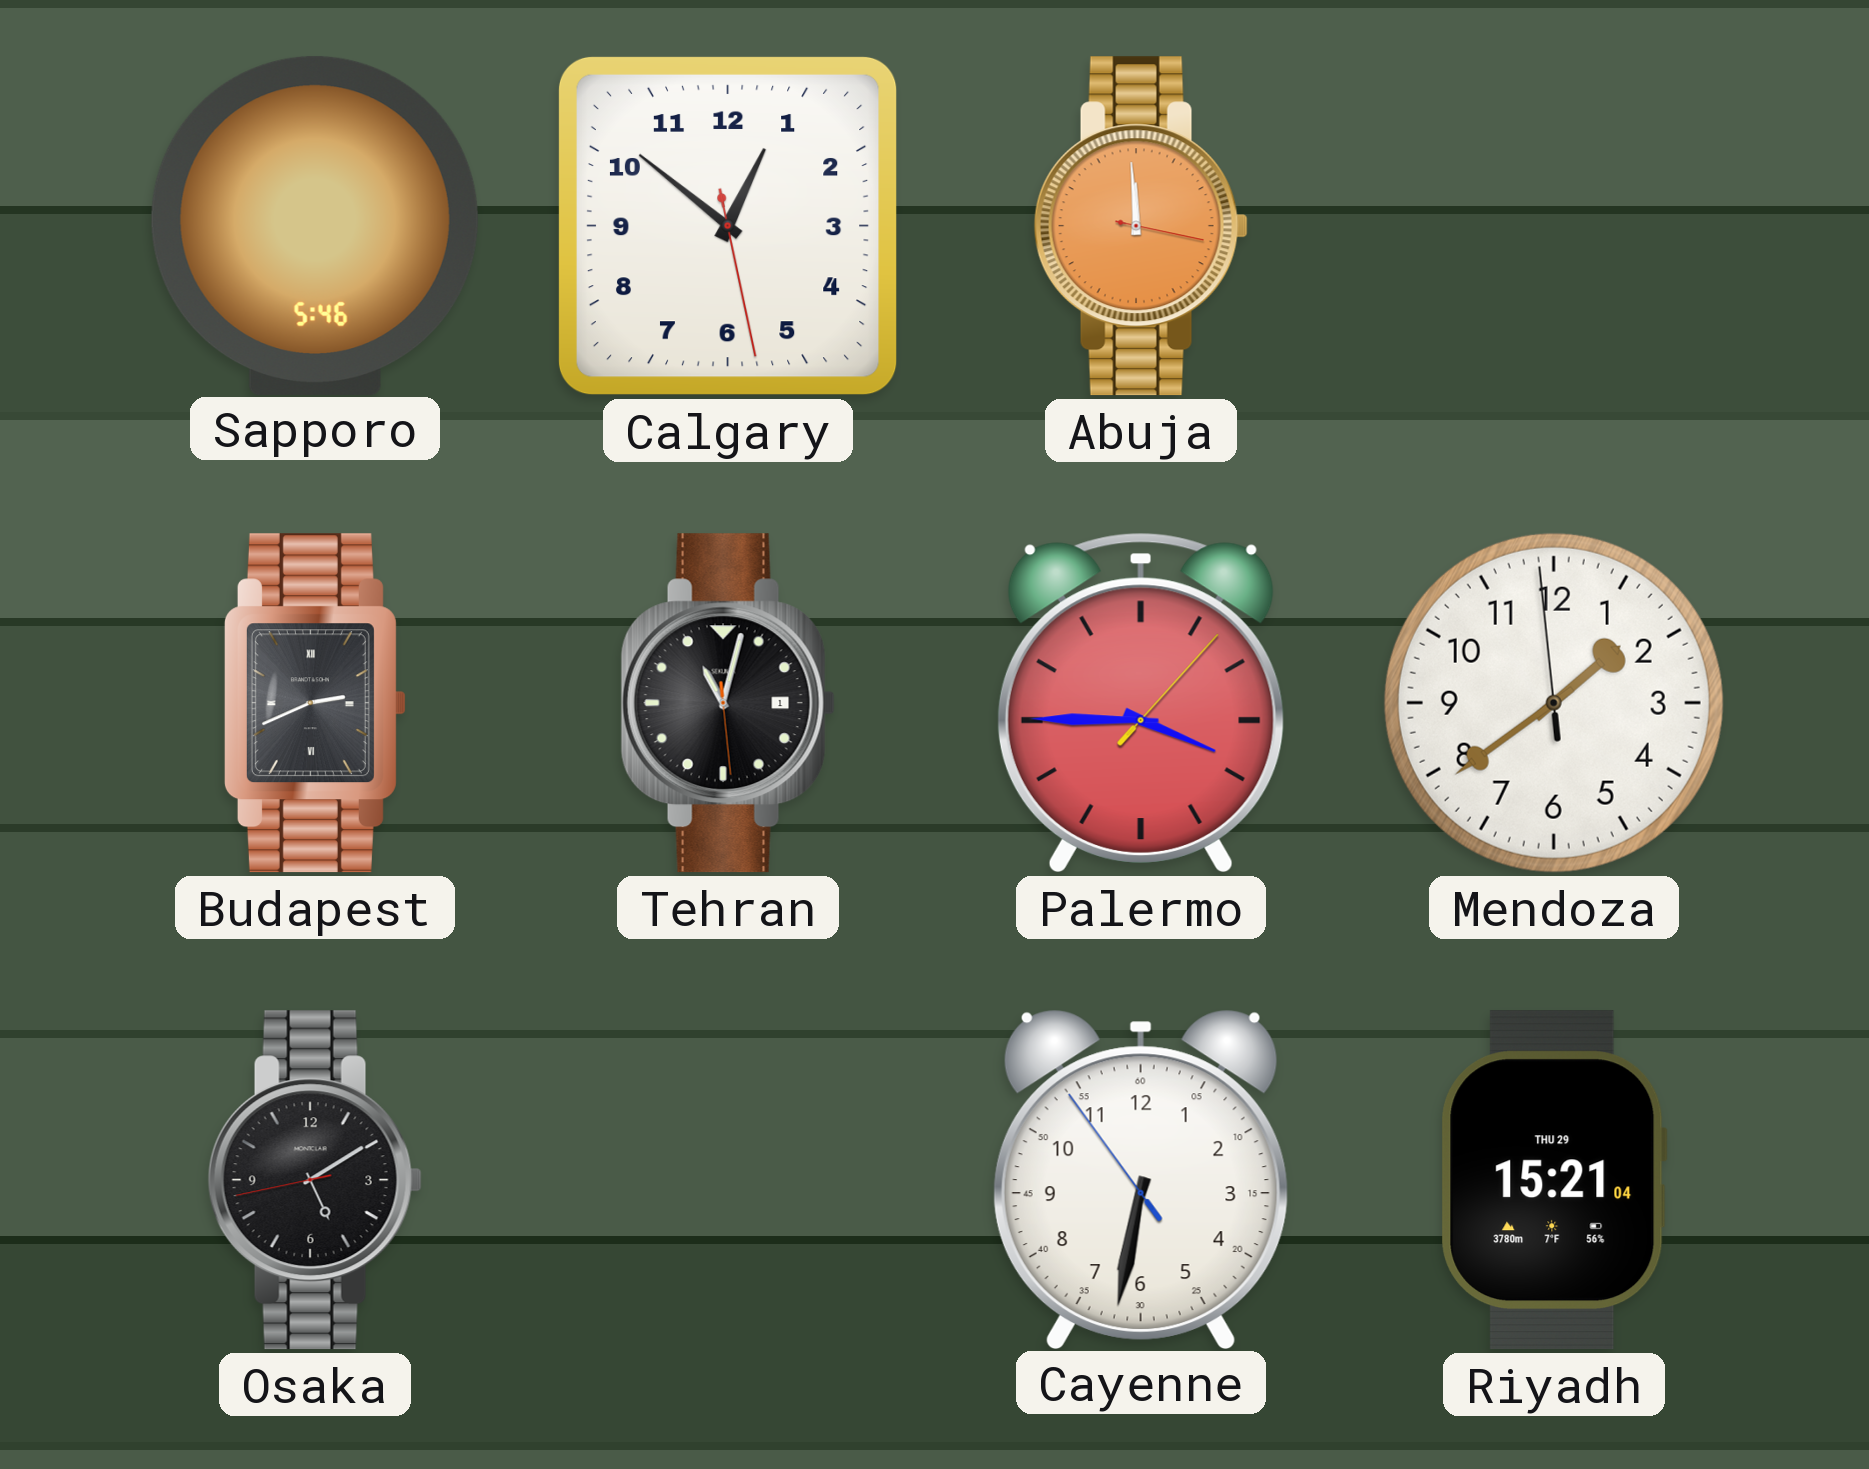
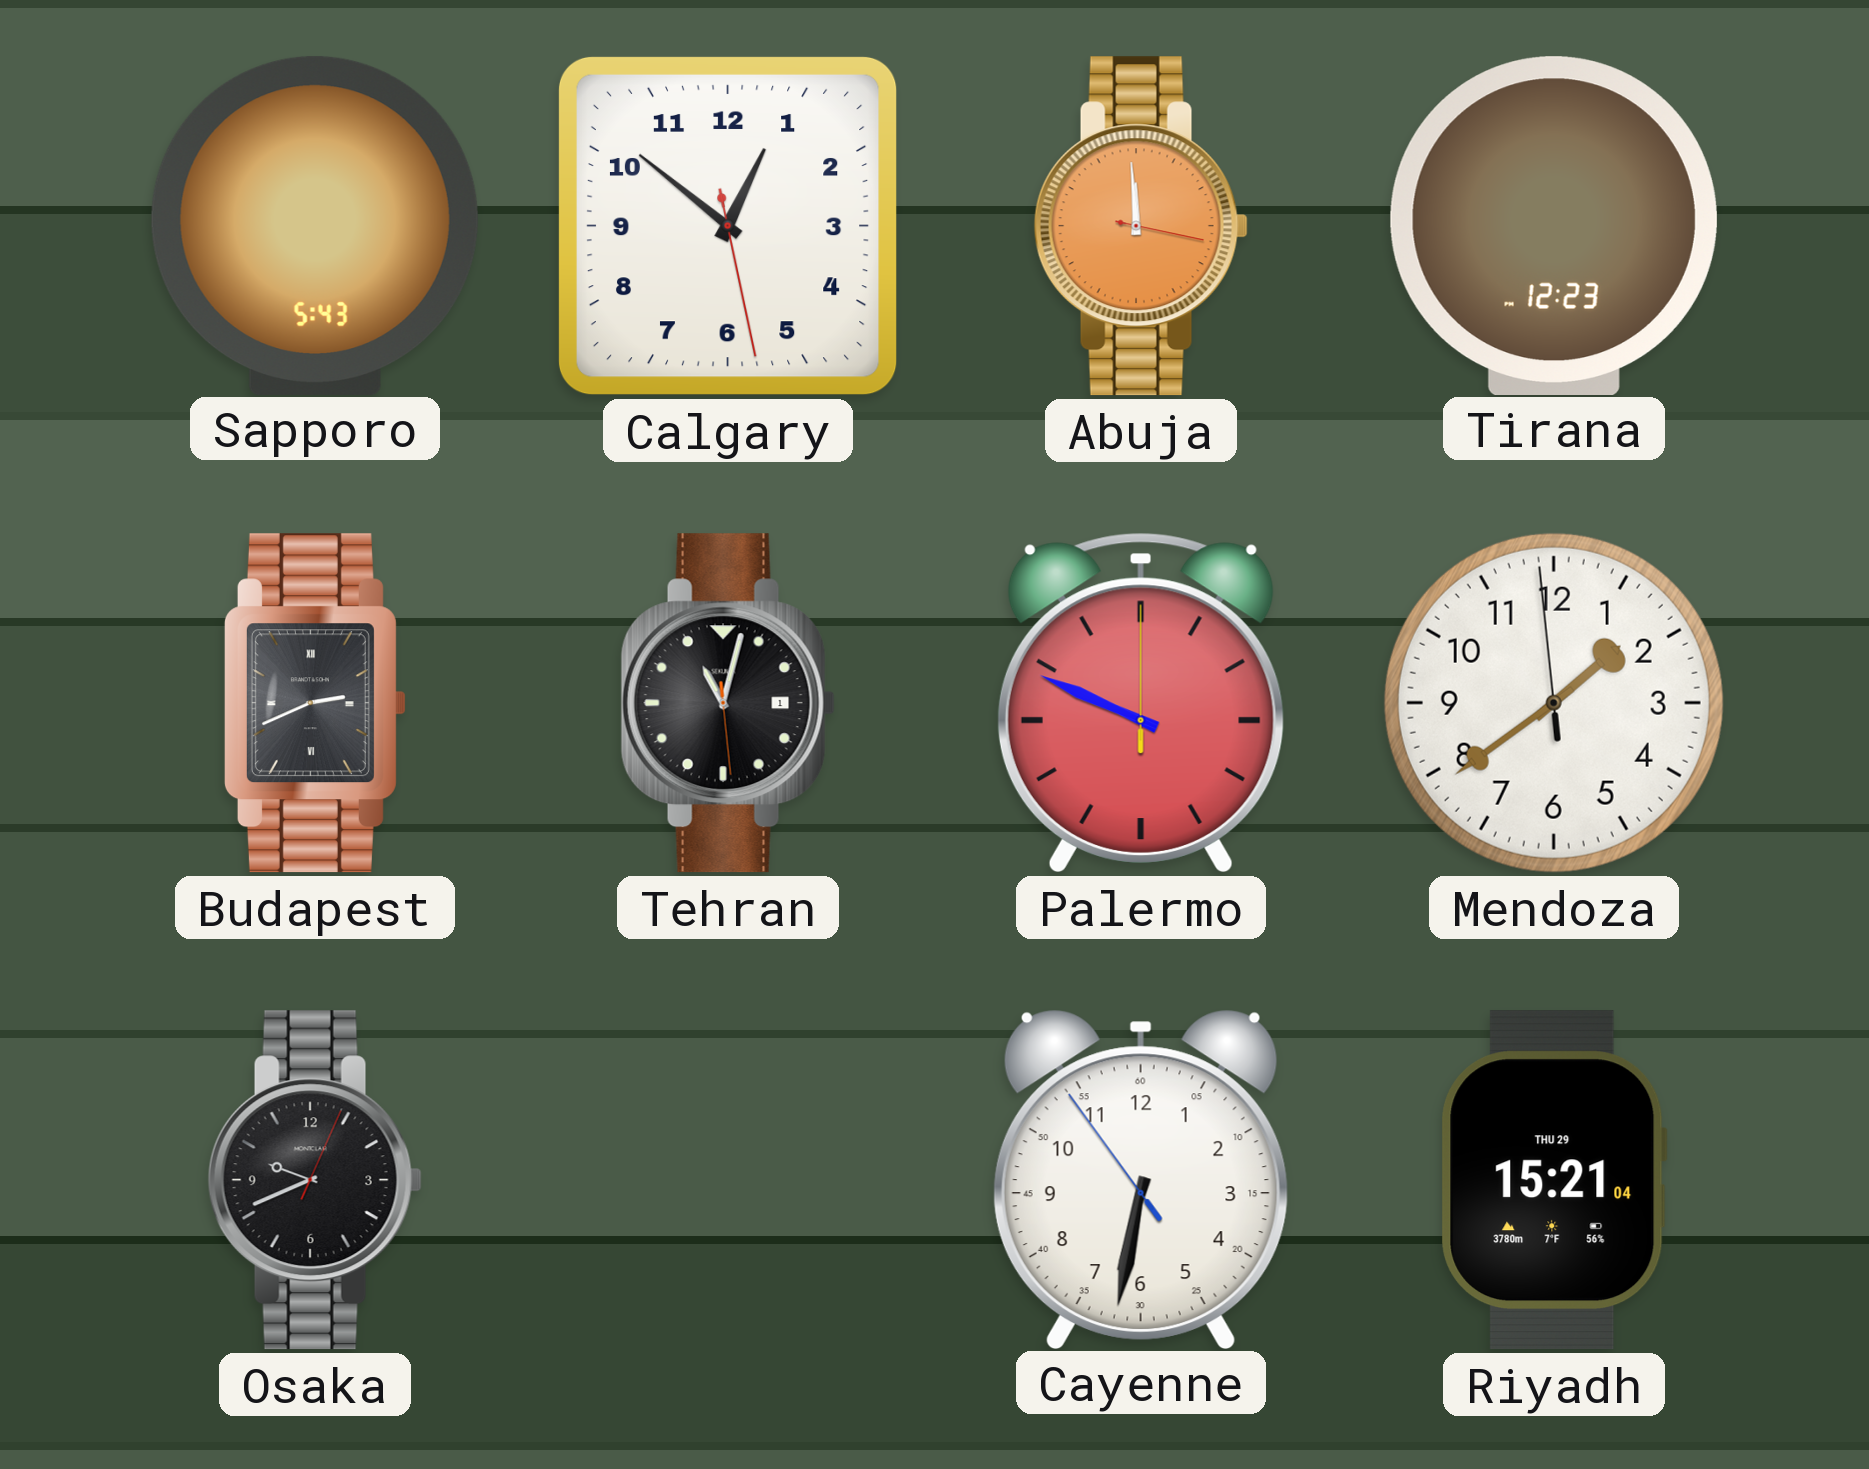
Sapporo: 5:46 -> 5:43 (315, 225)
Tirana: none -> 12:23 (1554, 225)
Palermo: 3:45 -> 9:49 (1141, 703)
Osaka: 5:09 -> 9:41 (315, 1180)
